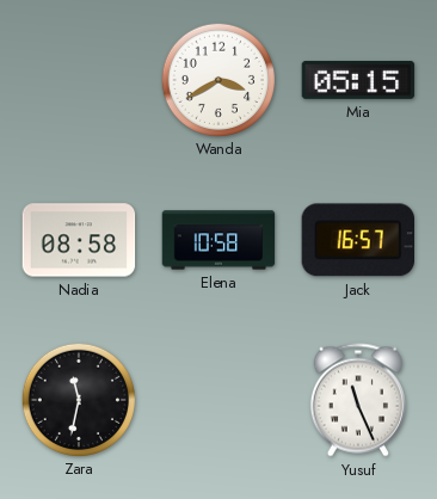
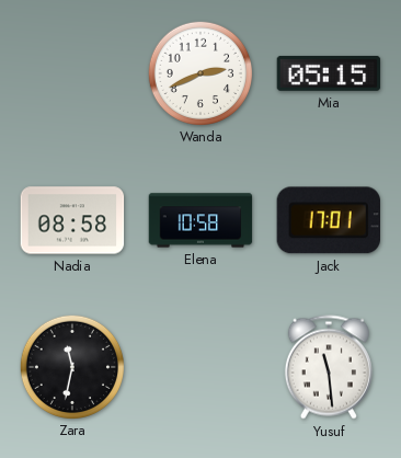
Wanda: 3:40 -> 2:41 (199, 72)
Jack: 16:57 -> 17:01 (328, 220)
Yusuf: 11:26 -> 11:29 (329, 367)
